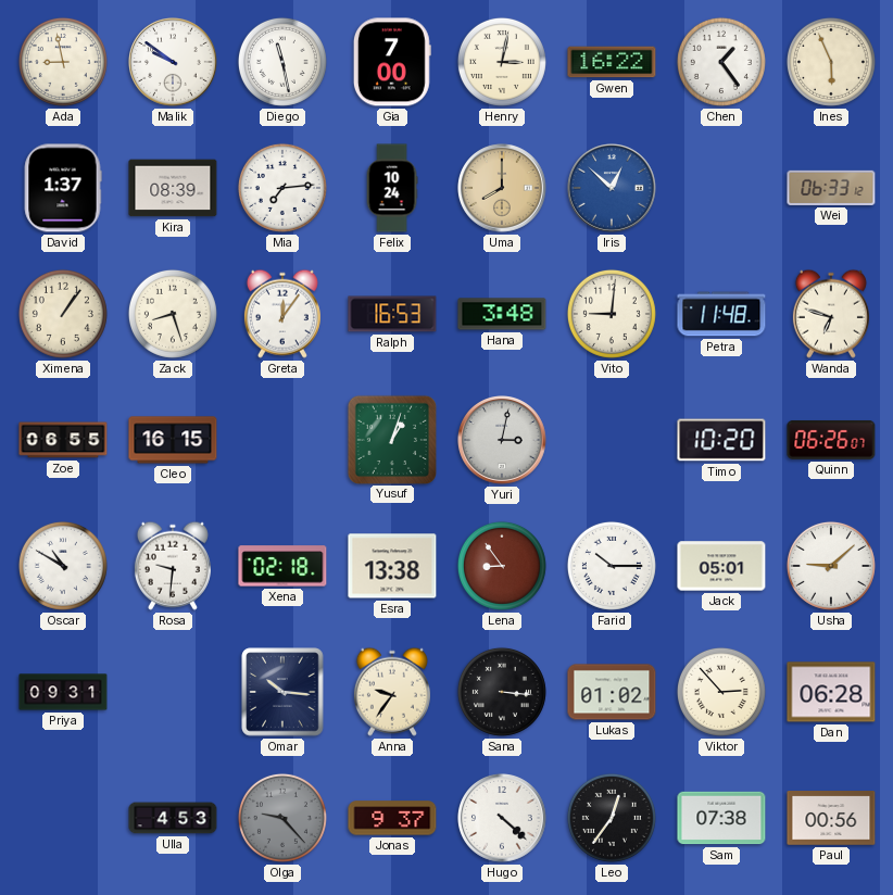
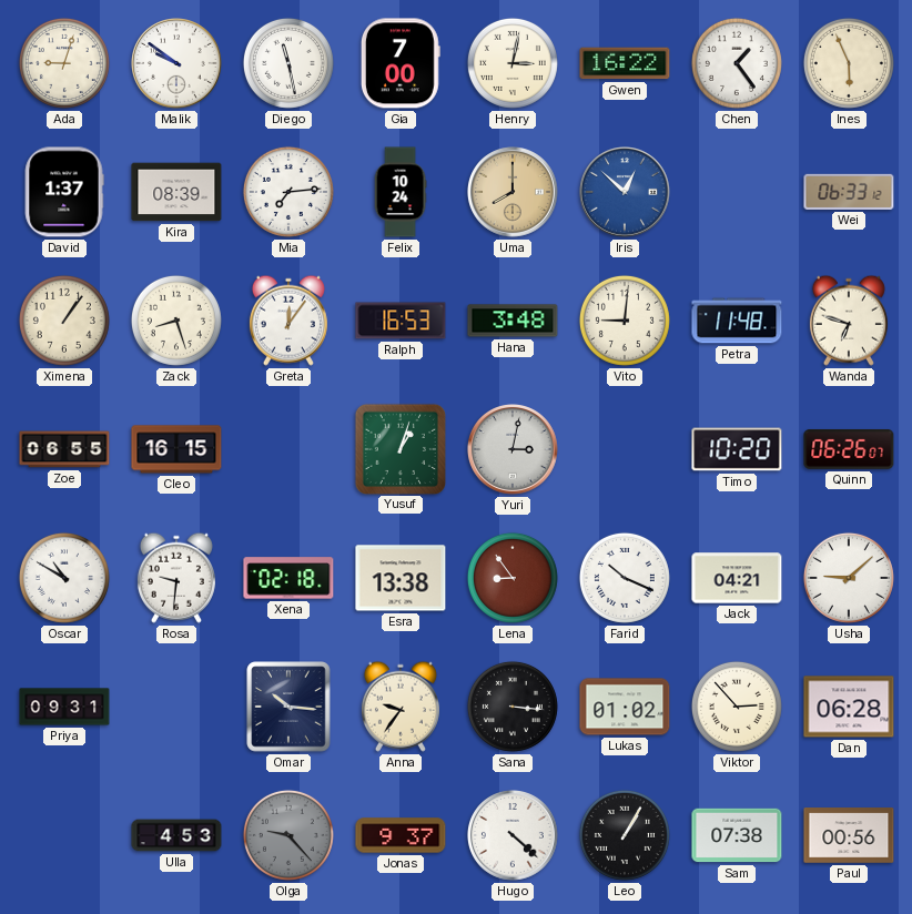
Ada: 8:58 -> 9:03 (64, 63)
Farid: 10:15 -> 10:19 (625, 578)
Jack: 05:01 -> 04:21 (737, 578)
Leo: 12:36 -> 1:05 (625, 835)
